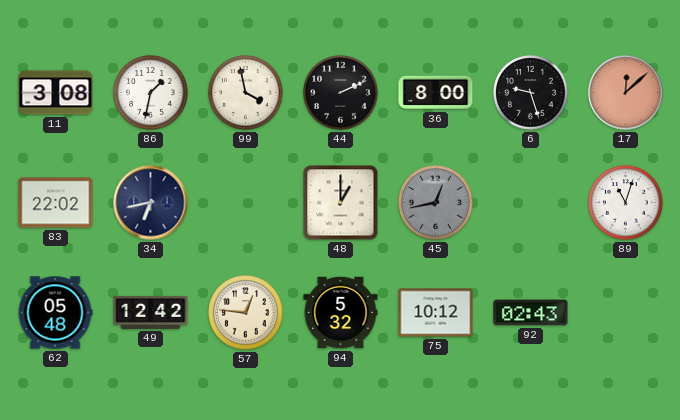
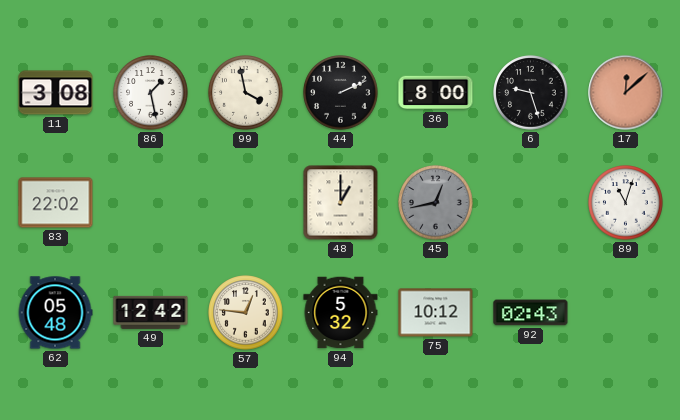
86: 1:32 -> 1:28 (151, 93)
34: 6:43 -> none (151, 203)
